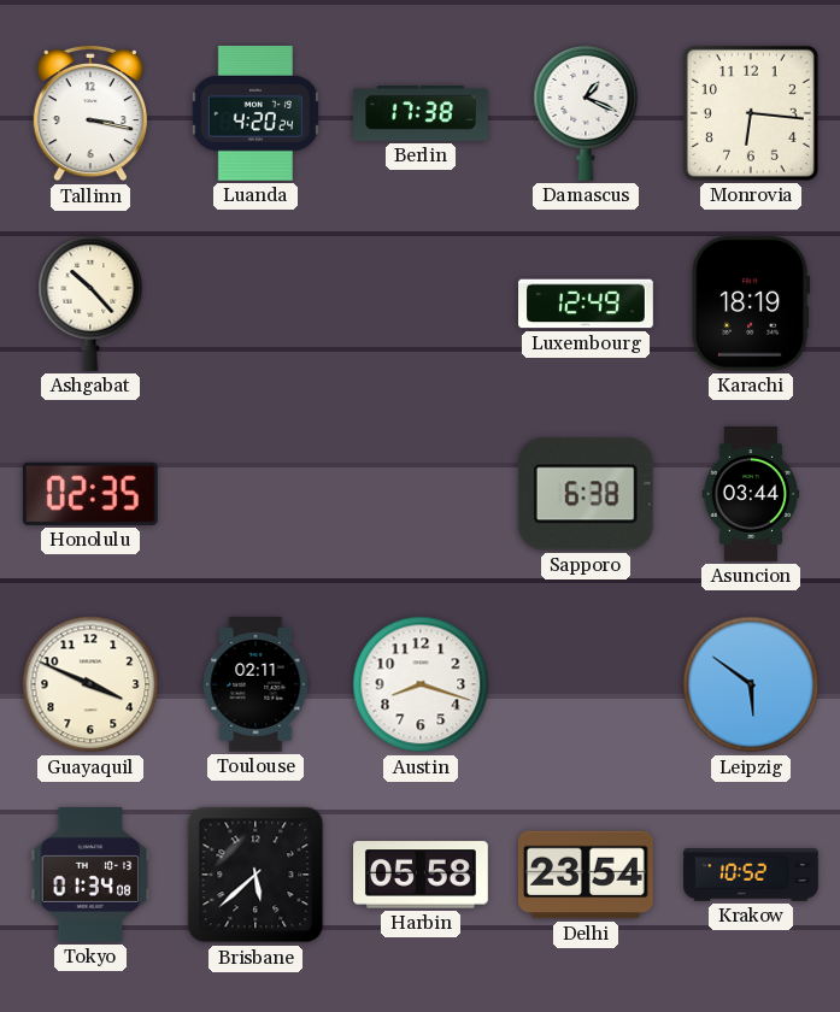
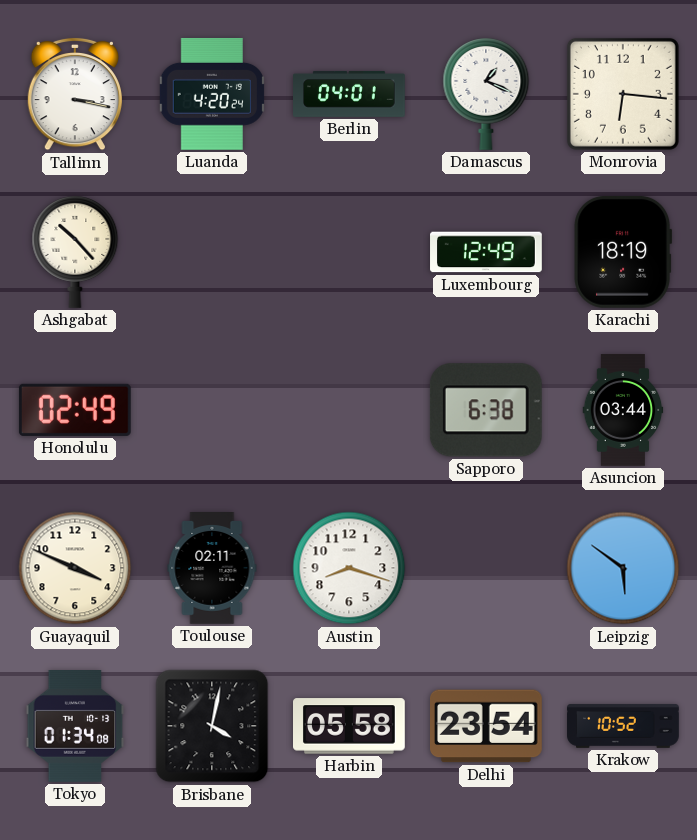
Berlin: 17:38 -> 04:01 (349, 94)
Honolulu: 02:35 -> 02:49 (75, 410)
Brisbane: 5:38 -> 4:02 (212, 726)
